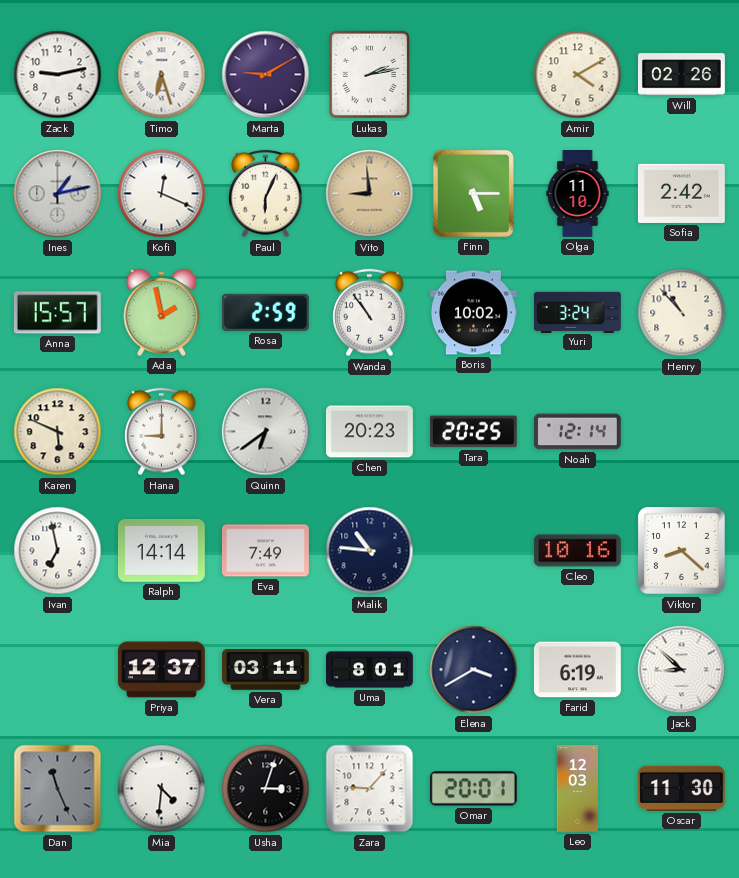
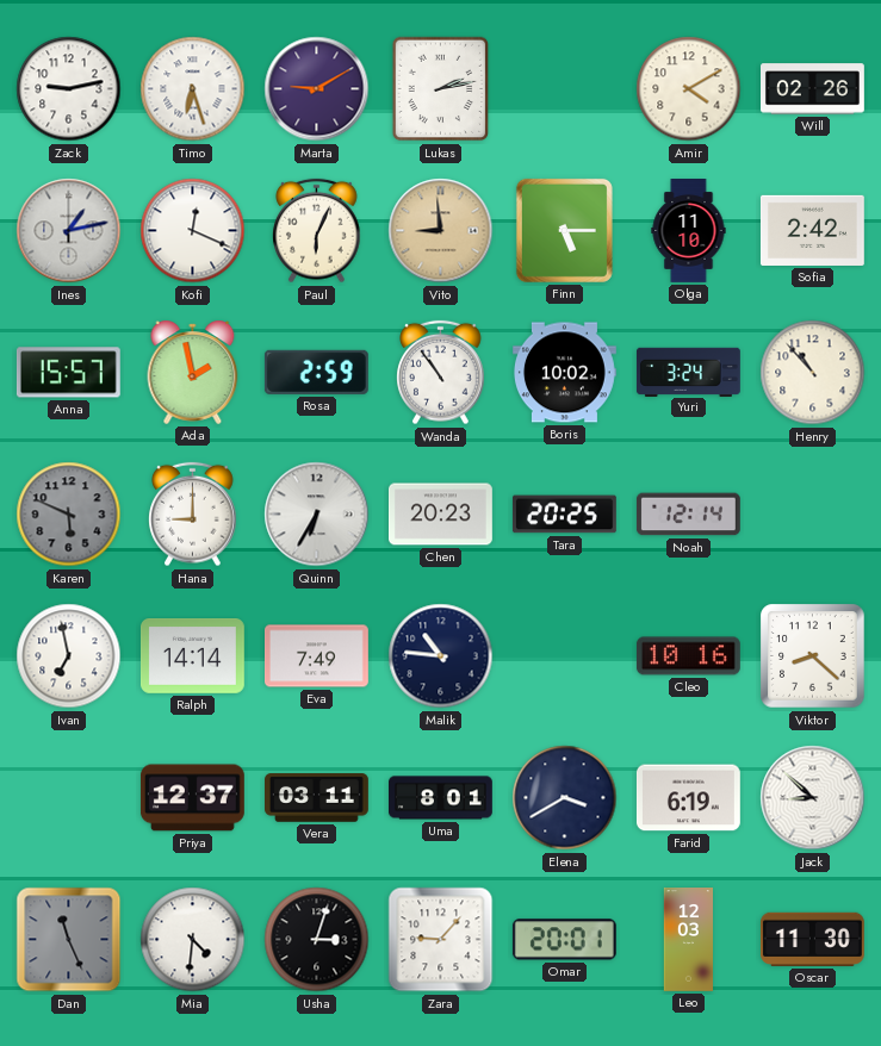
Karen dial: cream -> grey (69, 515)
Quinn: 6:39 -> 6:35 (317, 515)
